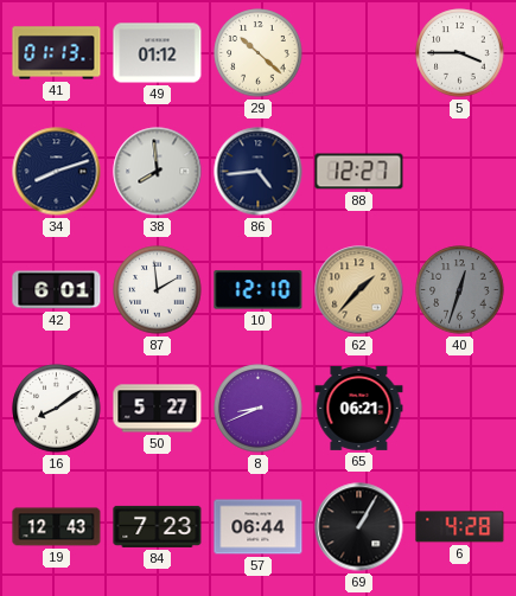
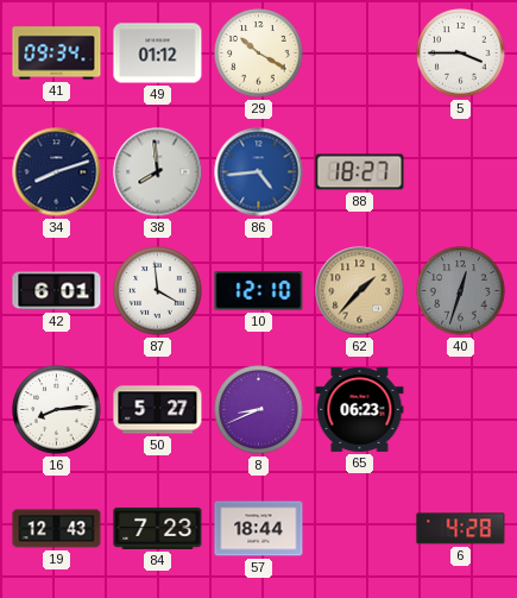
41: 01:13 -> 09:34 (57, 53)
29: 10:22 -> 10:20 (259, 53)
86 dial: navy -> blue (259, 172)
88: 12:27 -> 18:27 (360, 172)
87: 1:59 -> 3:59 (158, 291)
16: 8:09 -> 8:14 (57, 410)
65: 06:21 -> 06:23 (360, 409)
57: 06:44 -> 18:44 (259, 529)
69: 1:05 -> none (359, 527)
